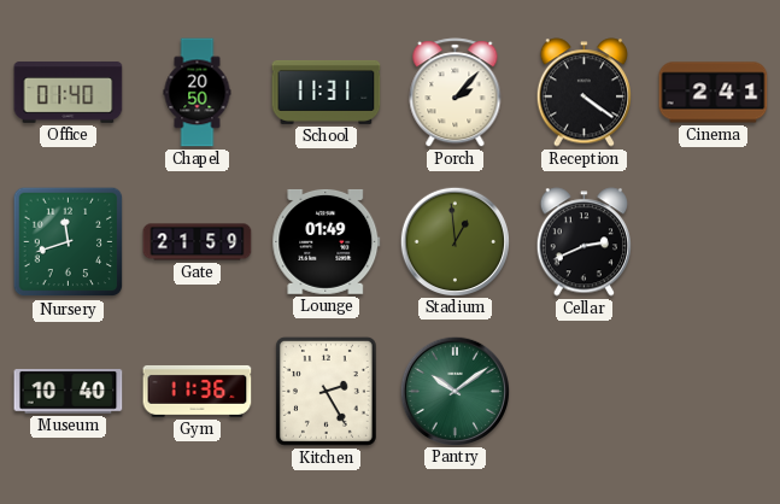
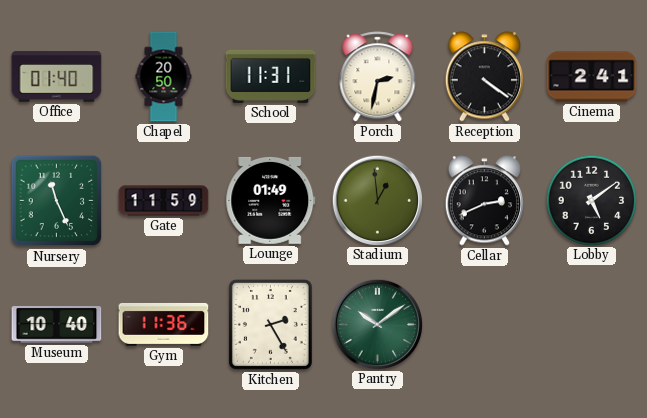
Porch: 2:07 -> 2:32 (378, 77)
Nursery: 11:42 -> 11:26 (57, 201)
Gate: 21:59 -> 11:59 (164, 201)
Lobby: none -> 5:09 (591, 200)
